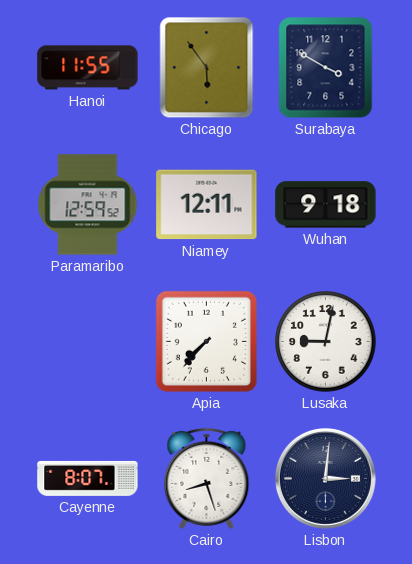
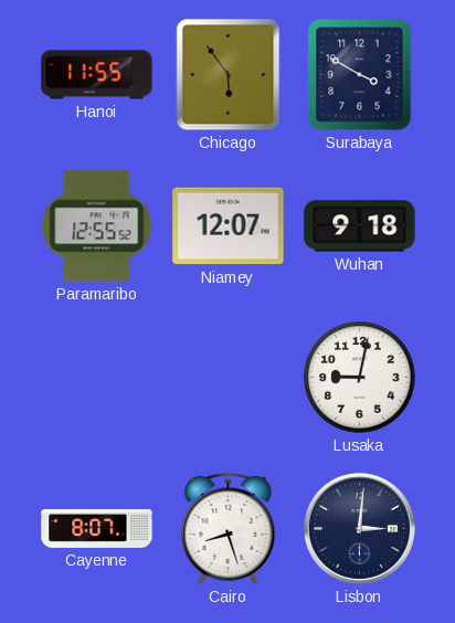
Paramaribo: 12:59 -> 12:55 (97, 226)
Niamey: 12:11 -> 12:07 (229, 226)
Apia: 7:37 -> none (206, 341)
